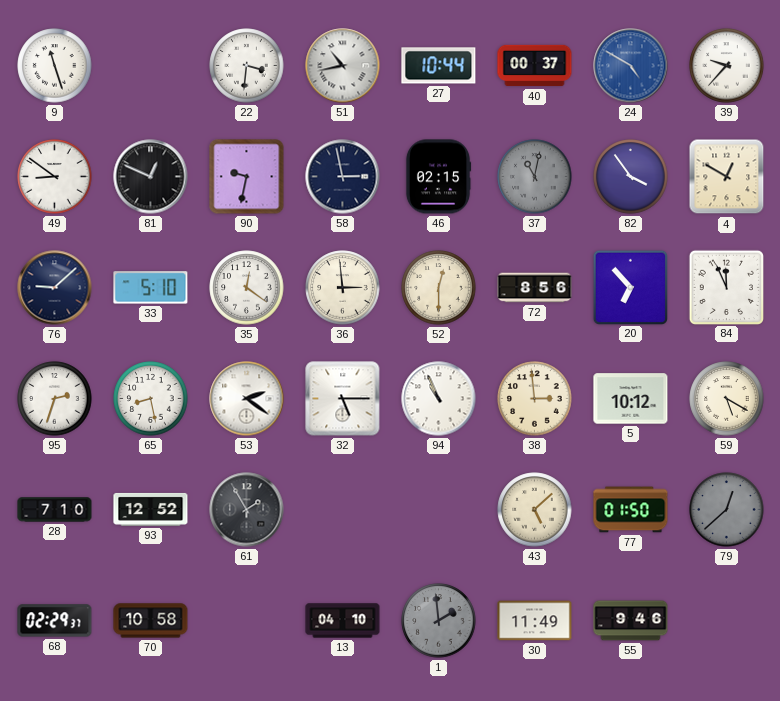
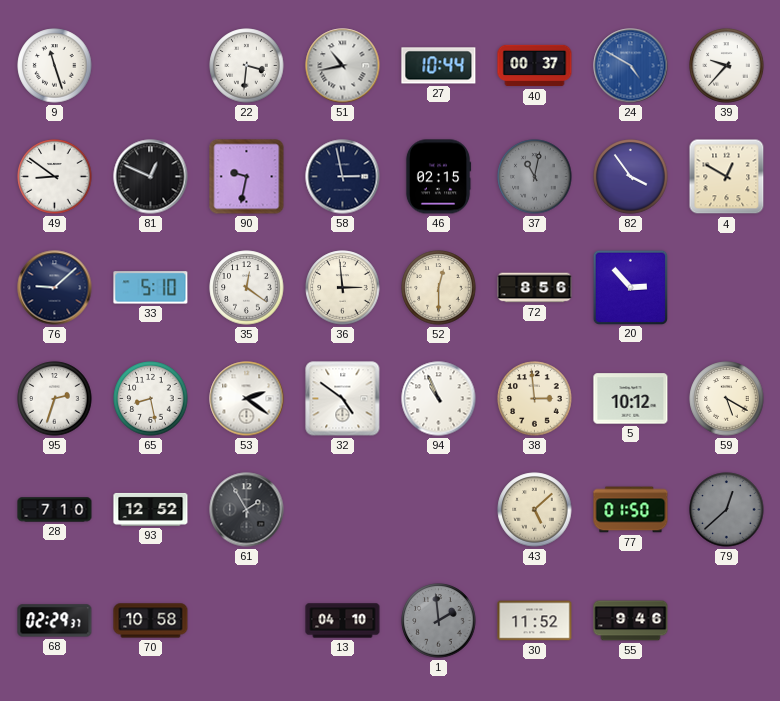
20: 6:53 -> 2:53 (630, 287)
84: 11:56 -> none (726, 287)
32: 5:15 -> 4:51 (343, 399)
30: 11:49 -> 11:52 (535, 621)
